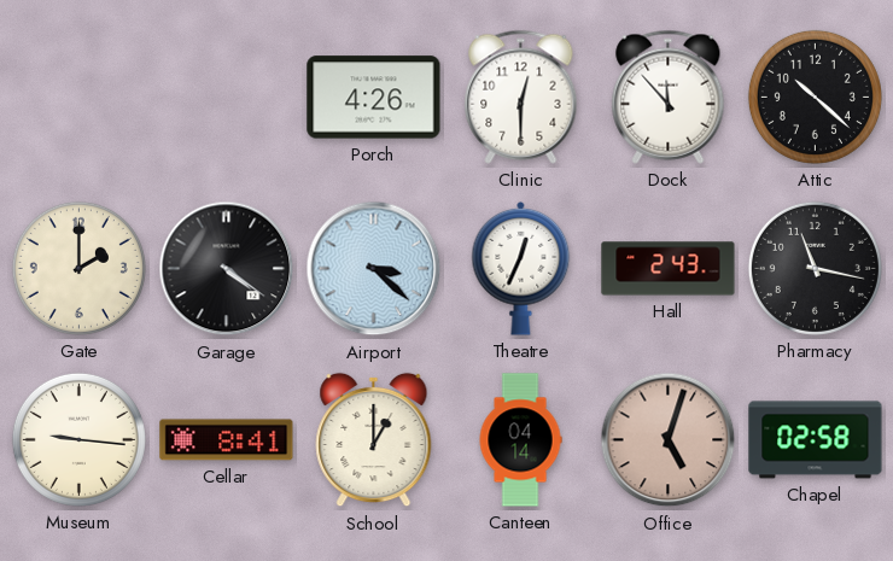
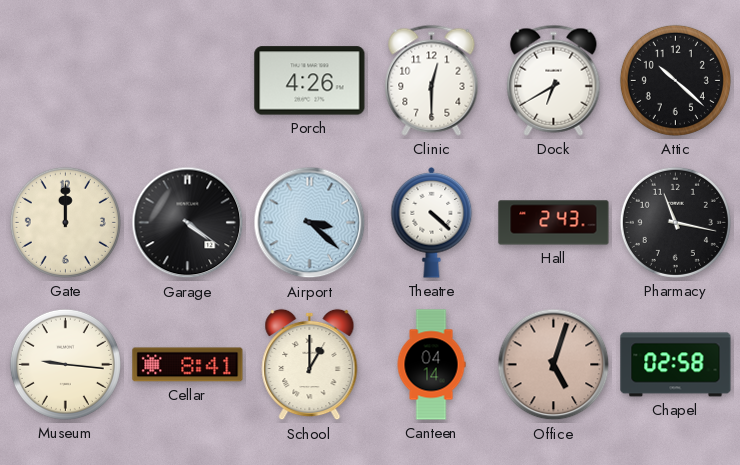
Dock: 11:53 -> 6:40 (554, 80)
Gate: 2:00 -> 12:00 (65, 222)
Theatre: 12:34 -> 4:22 (432, 223)
